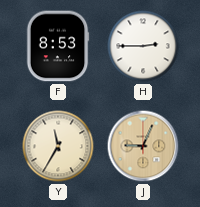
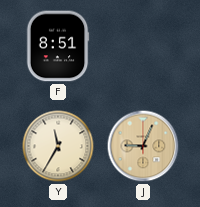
F: 8:53 -> 8:51 (58, 46)
H: 2:45 -> none (143, 46)
